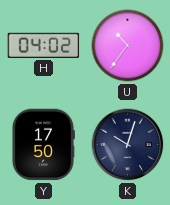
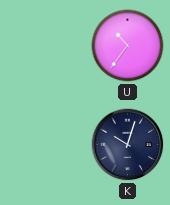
H: 04:02 -> none (44, 45)
Y: 17:50 -> none (43, 145)
